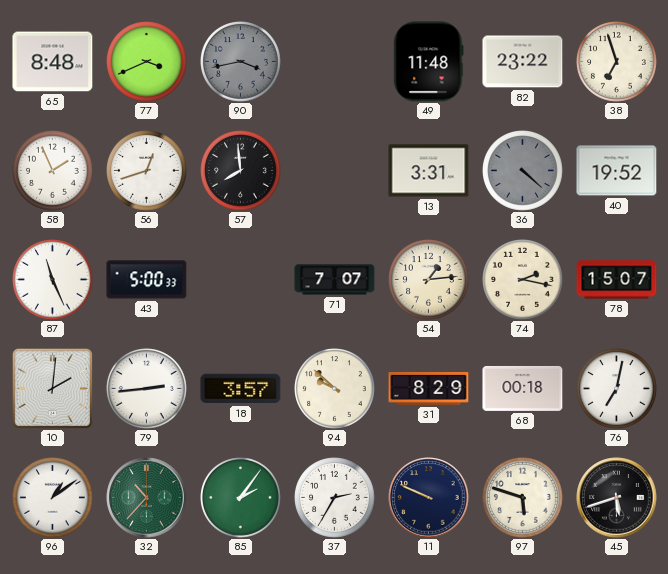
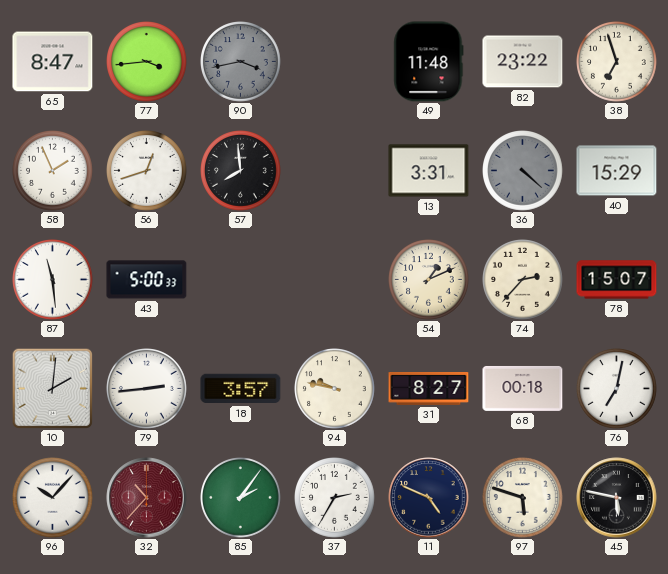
65: 8:48 -> 8:47 (53, 62)
77: 3:41 -> 3:44 (147, 62)
40: 19:52 -> 15:29 (617, 171)
87: 11:26 -> 11:29 (53, 280)
71: 7:07 -> none (335, 280)
54: 1:14 -> 1:11 (429, 280)
74: 2:17 -> 2:37 (523, 280)
94: 9:52 -> 9:47 (335, 389)
31: 8:29 -> 8:27 (429, 389)
96: 1:09 -> 10:07 (53, 498)
32 dial: green -> burgundy (147, 498)
11: 9:49 -> 4:49 (429, 498)
45: 5:42 -> 5:47 (617, 498)
